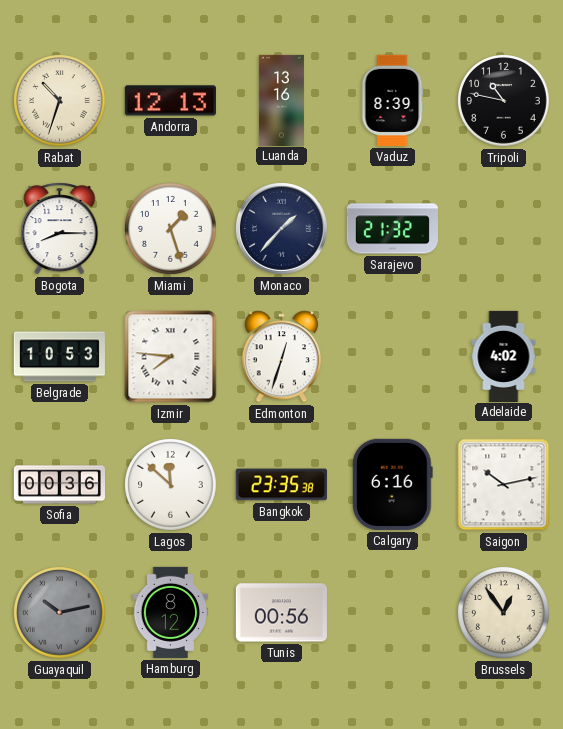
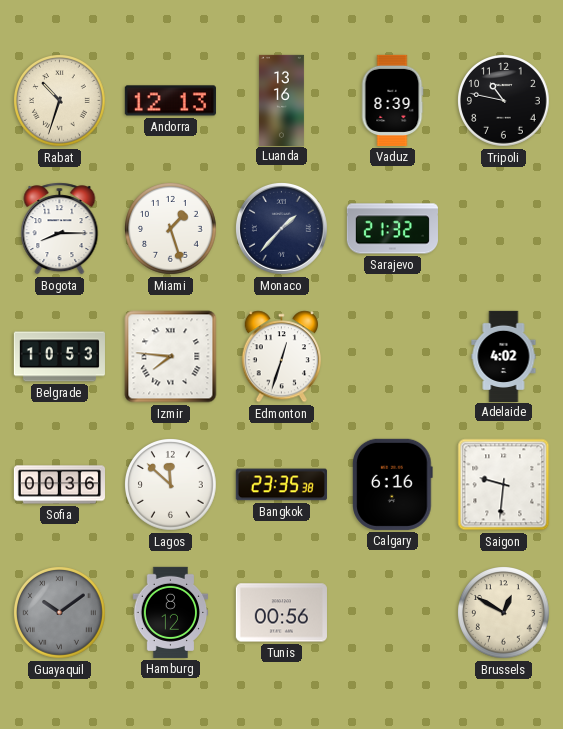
Saigon: 10:13 -> 9:31 (504, 485)
Guayaquil: 10:13 -> 10:09 (60, 613)
Brussels: 12:54 -> 12:50 (504, 613)
